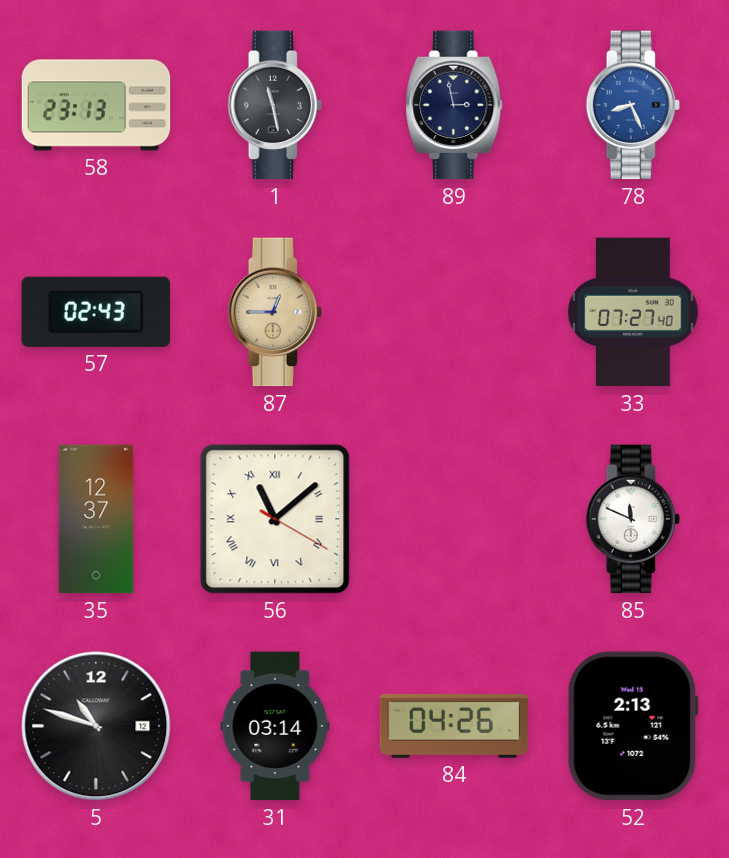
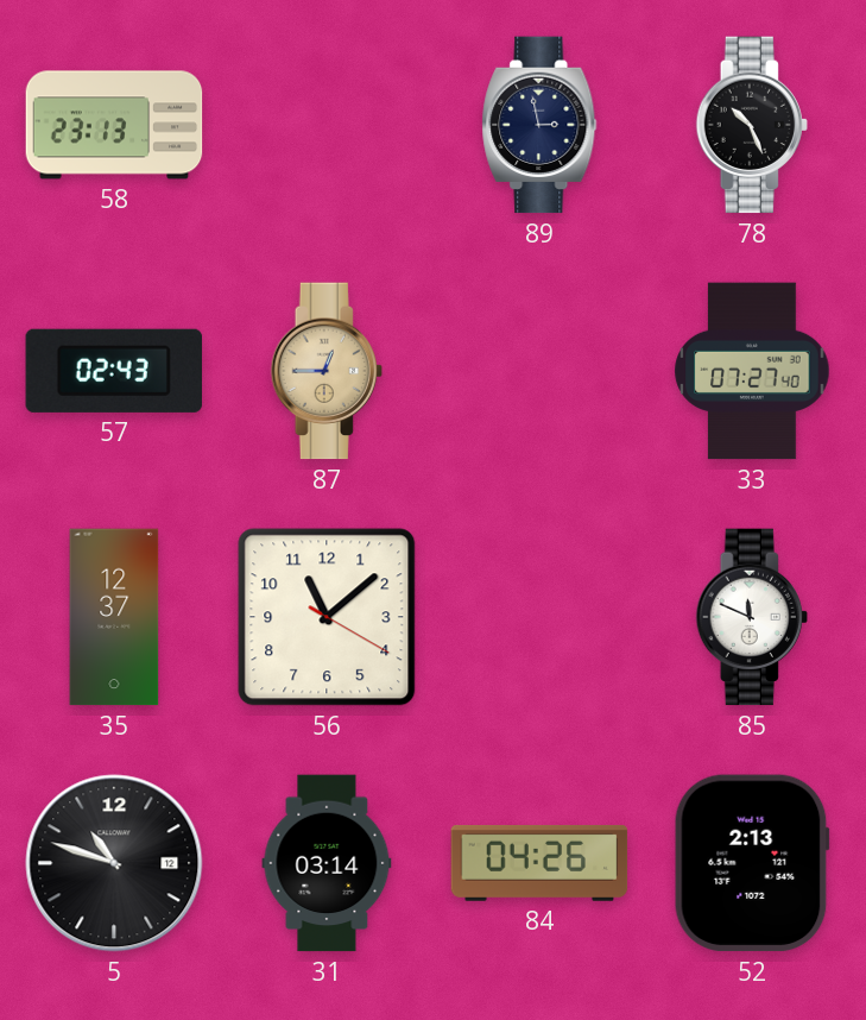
1: 11:28 -> none (275, 105)
78: 8:26 -> 10:26 (752, 125)
78 dial: blue -> black (752, 125)
56 numerals: Roman -> Arabic (327, 617)
